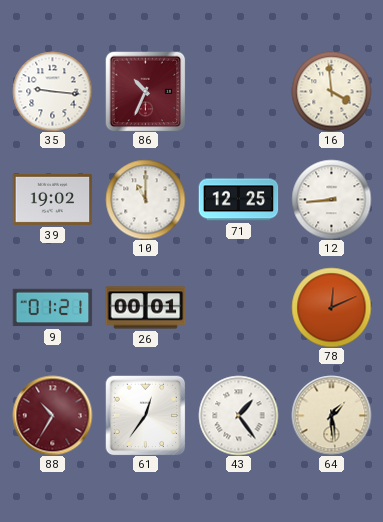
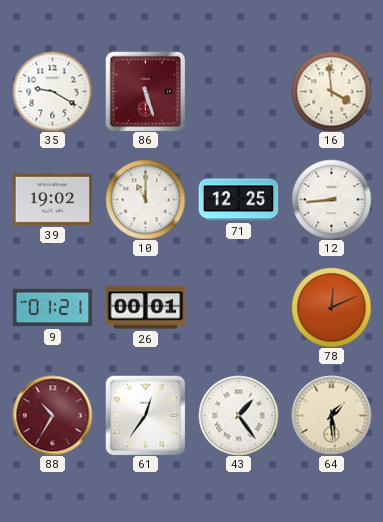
35: 9:16 -> 9:20 (52, 91)
86: 10:34 -> 5:27 (145, 91)
